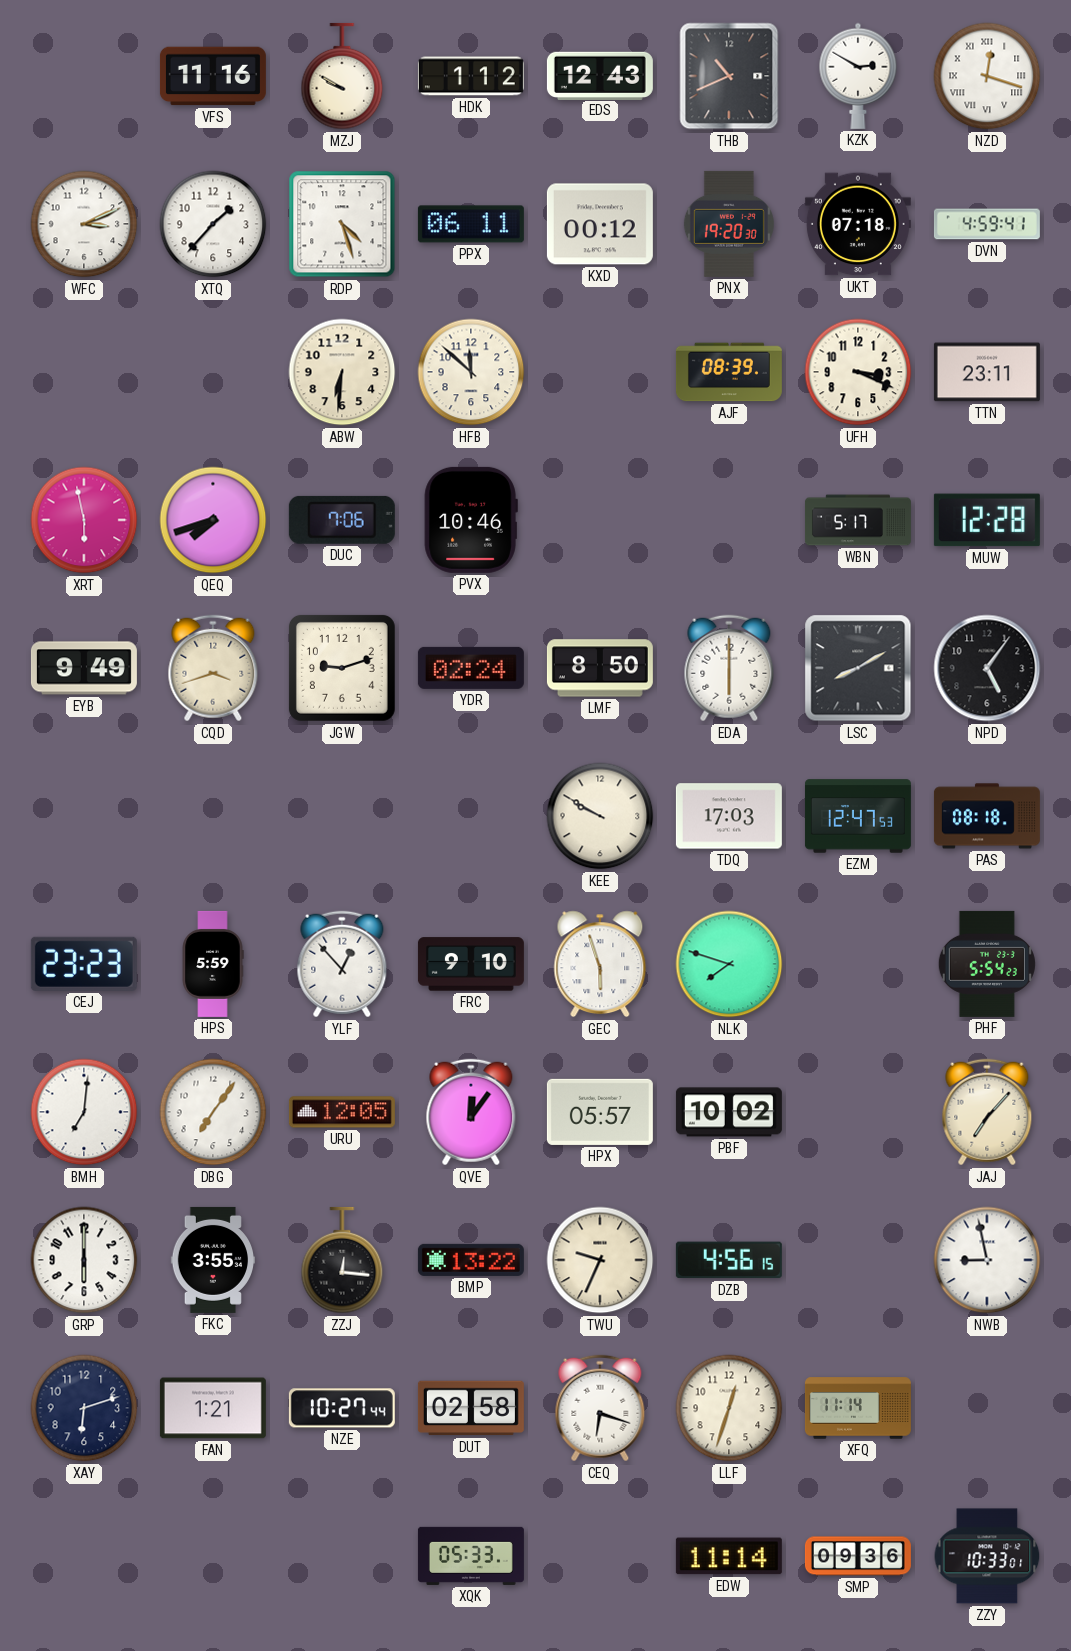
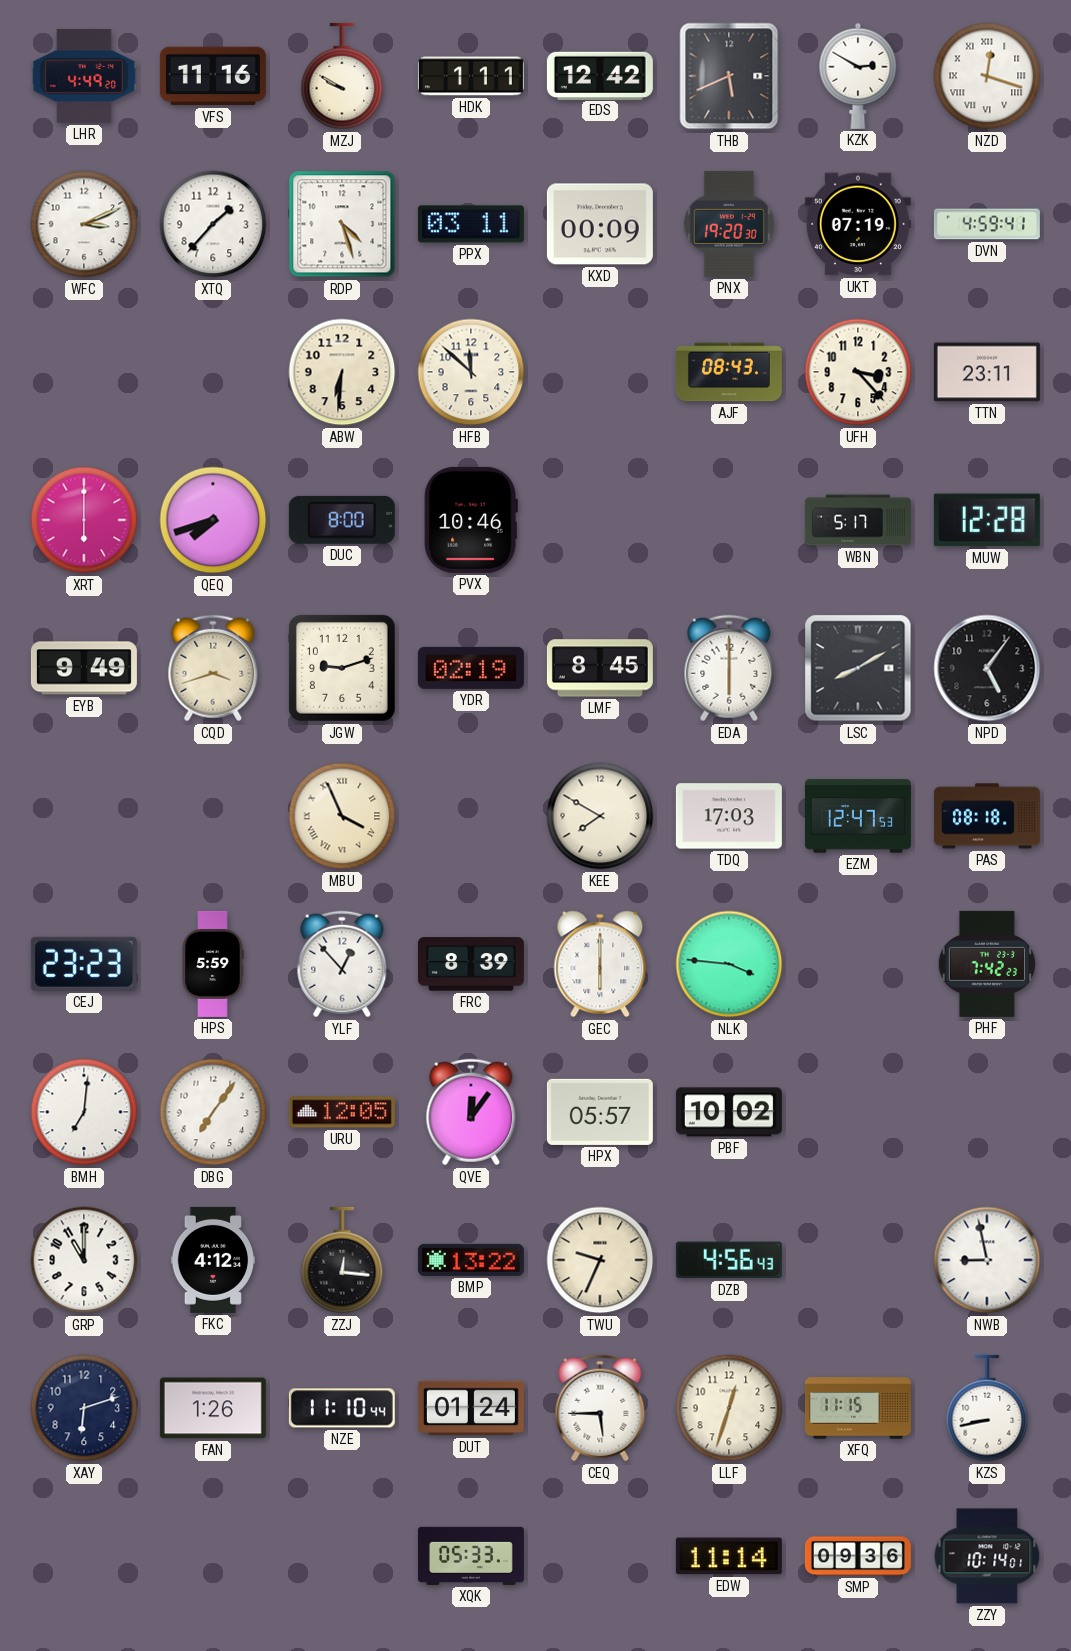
LHR: none -> 4:49 (84, 76)
HDK: 1:12 -> 1:11 (471, 76)
EDS: 12:43 -> 12:42 (600, 75)
THB: 10:41 -> 5:41 (729, 76)
PPX: 06:11 -> 03:11 (471, 224)
KXD: 00:12 -> 00:09 (600, 224)
UKT: 07:18 -> 07:19 (858, 224)
AJF: 08:39 -> 08:43 (729, 372)
UFH: 3:19 -> 3:23 (858, 372)
XRT: 5:58 -> 6:00 (84, 520)
DUC: 7:06 -> 8:00 (342, 520)
YDR: 02:24 -> 02:19 (471, 668)
LMF: 8:50 -> 8:45 (600, 668)
MBU: none -> 3:56 (342, 816)
KEE: 9:50 -> 7:50 (600, 816)
FRC: 9:10 -> 8:39 (471, 964)
GEC: 5:57 -> 6:00 (600, 964)
NLK: 7:48 -> 3:46 (729, 964)
PHF: 5:54 -> 7:42 (987, 964)
JAJ: 7:07 -> none (987, 1112)
GRP: 6:00 -> 11:00 (84, 1260)
FKC: 3:55 -> 4:12 (212, 1260)
DZB: 4:56:15 -> 4:56:43 (729, 1260)
FAN: 1:21 -> 1:26 (213, 1408)
NZE: 10:27 -> 11:10 (342, 1408)
DUT: 02:58 -> 01:24 (471, 1408)
CEQ: 6:18 -> 5:45 (600, 1408)
XFQ: 11:14 -> 11:15 (858, 1408)
KZS: none -> 8:43 (987, 1408)
ZZY: 10:33 -> 10:14 (987, 1556)
